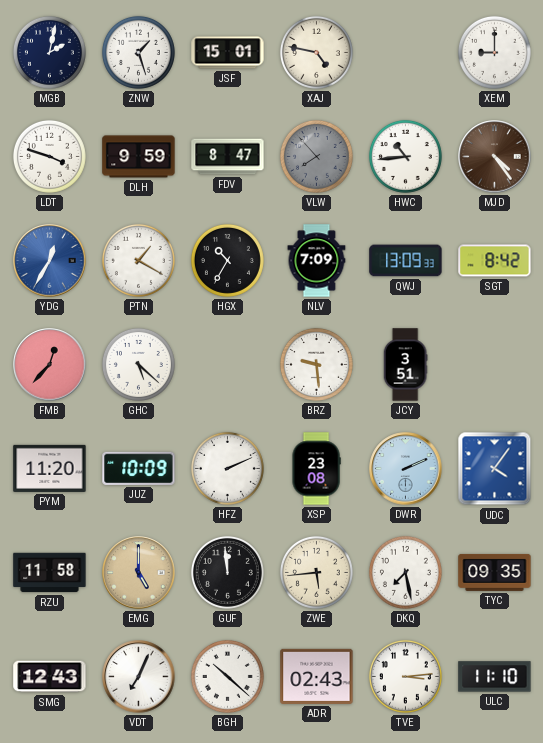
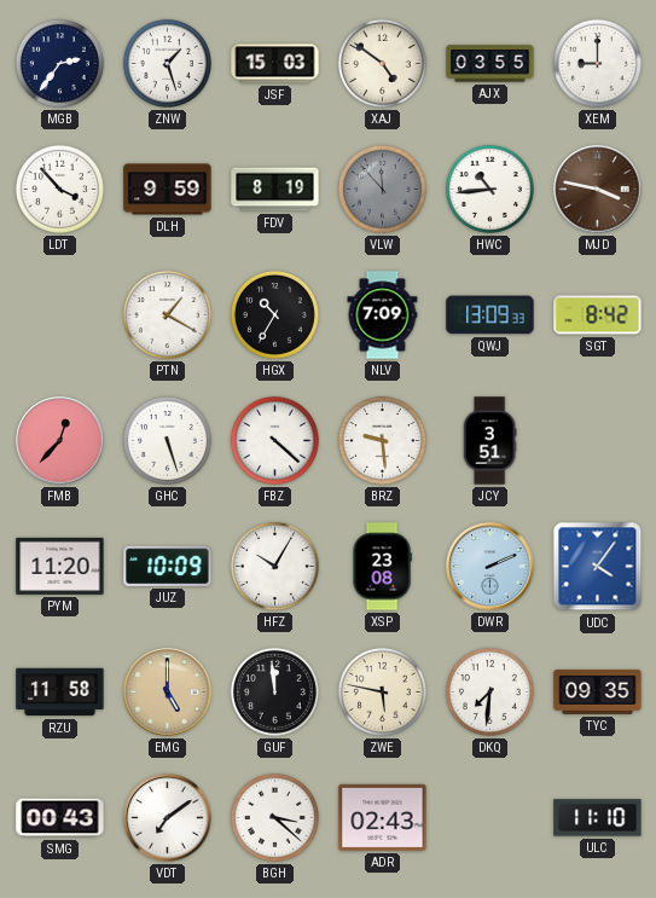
MGB: 2:02 -> 2:36 (59, 63)
JSF: 15:01 -> 15:03 (275, 64)
XAJ: 4:47 -> 4:51 (382, 63)
AJX: none -> 03:55 (490, 64)
LDT: 3:48 -> 3:53 (59, 189)
FDV: 8:47 -> 8:19 (275, 190)
VLW: 7:53 -> 11:53 (382, 189)
MJD: 4:24 -> 3:47 (598, 190)
YDG: 12:35 -> none (50, 261)
GHC: 5:22 -> 5:27 (167, 440)
FBZ: none -> 4:22 (274, 440)
HFZ: 2:11 -> 10:05 (274, 566)
ZWE: 5:44 -> 5:47 (382, 691)
DKQ: 7:28 -> 7:31 (489, 691)
SMG: 12:43 -> 00:43 (60, 818)
VDT: 7:04 -> 7:09 (168, 818)
BGH: 10:22 -> 3:22 (274, 817)
TVE: 3:14 -> none (405, 676)
